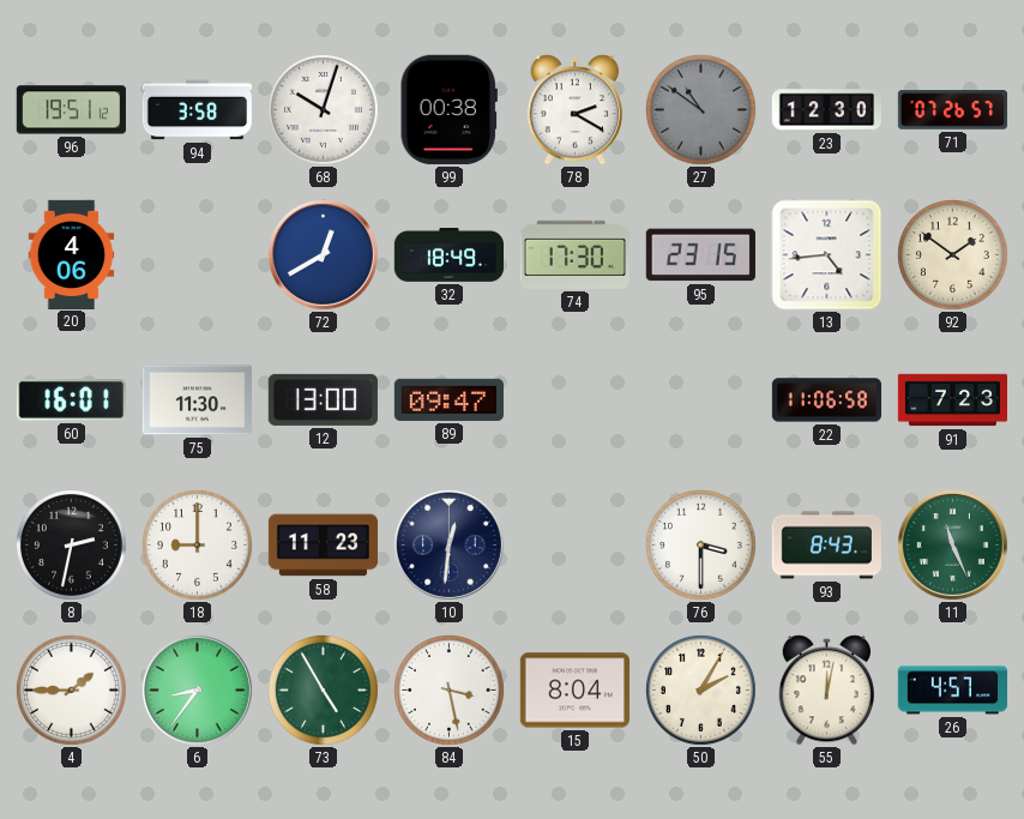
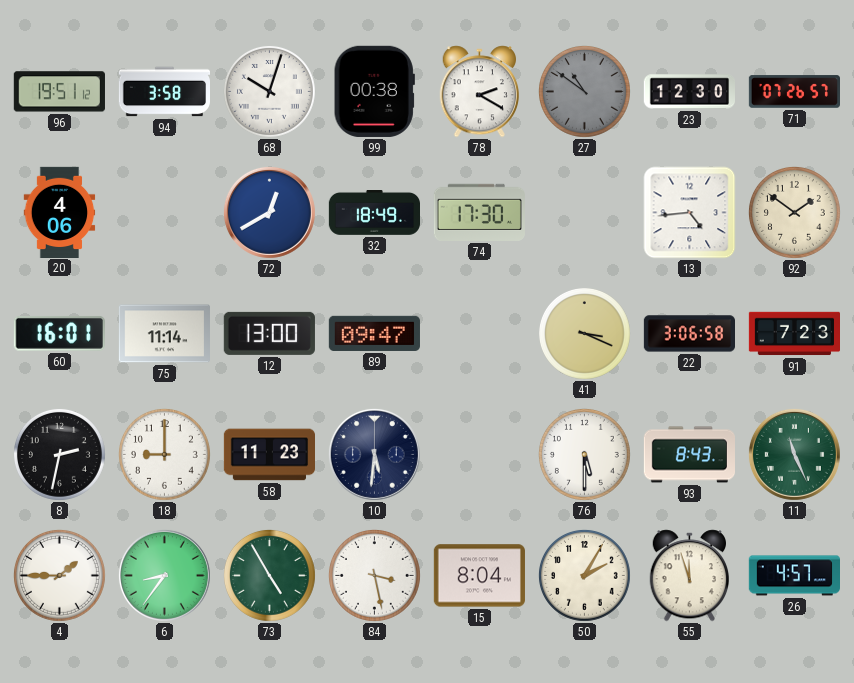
95: 23:15 -> none (700, 255)
75: 11:30 -> 11:14 (164, 334)
41: none -> 3:19 (584, 333)
22: 11:06 -> 3:06 (689, 334)
10: 12:31 -> 5:31 (374, 454)
76: 3:30 -> 5:30 (584, 454)
55: 12:02 -> 11:57 (690, 576)
